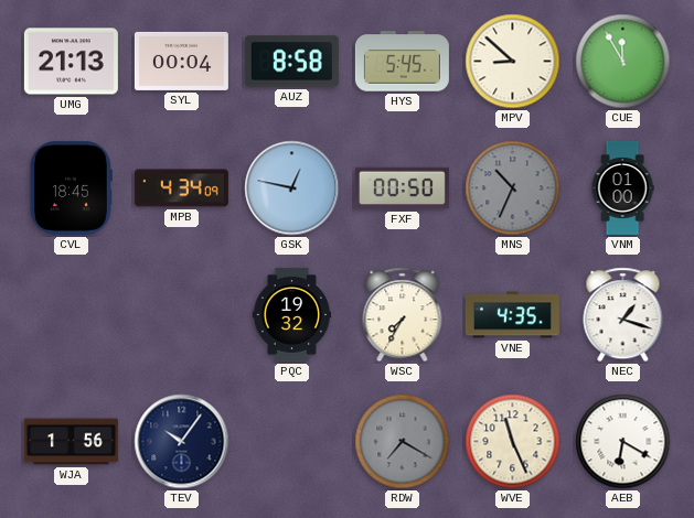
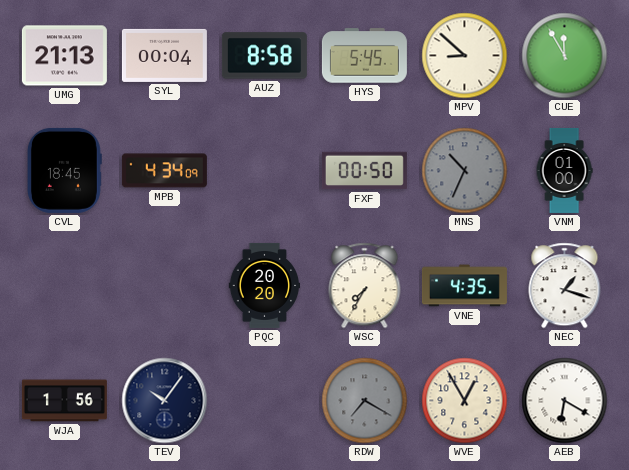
GSK: 12:47 -> none (292, 188)
PQC: 19:32 -> 20:20 (265, 285)
WVE: 11:26 -> 12:55 (465, 401)
